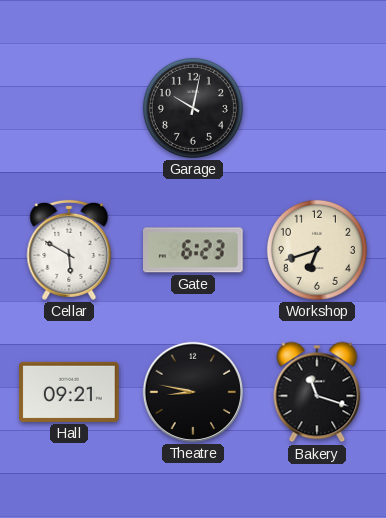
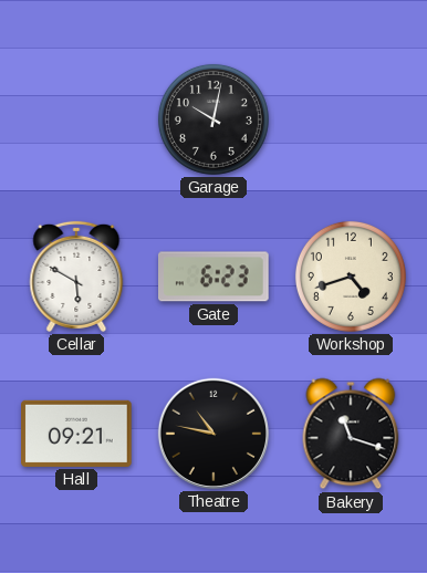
Workshop: 6:42 -> 4:42 (351, 277)
Theatre: 8:47 -> 10:47 (213, 434)
